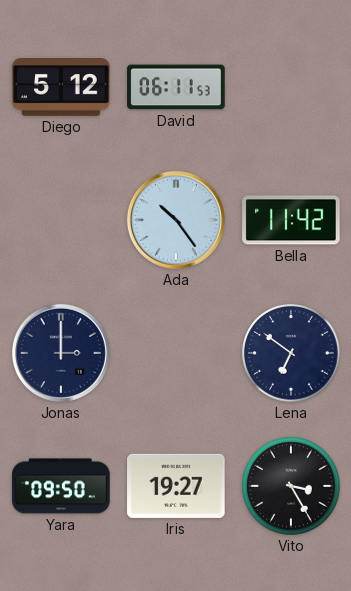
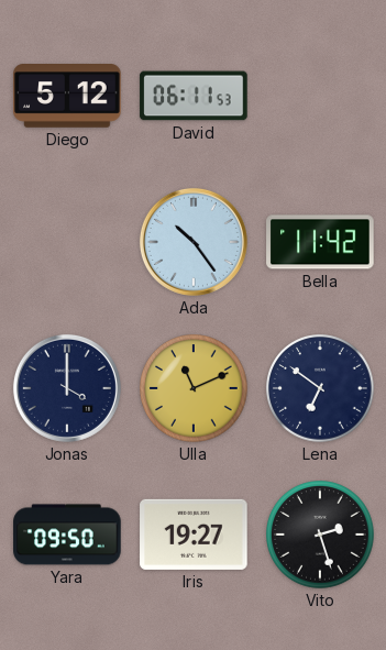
Jonas: 3:00 -> 4:00 (67, 388)
Ulla: none -> 11:11 (194, 388)
Vito: 3:25 -> 2:27 (320, 535)
